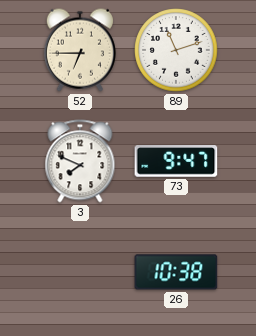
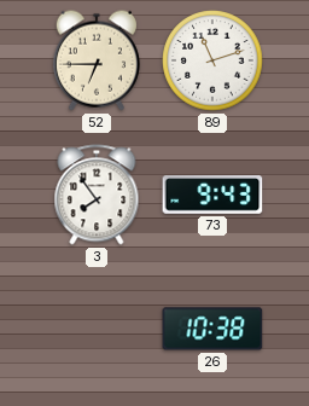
3: 7:49 -> 7:54 (97, 195)
73: 9:47 -> 9:43 (212, 195)
